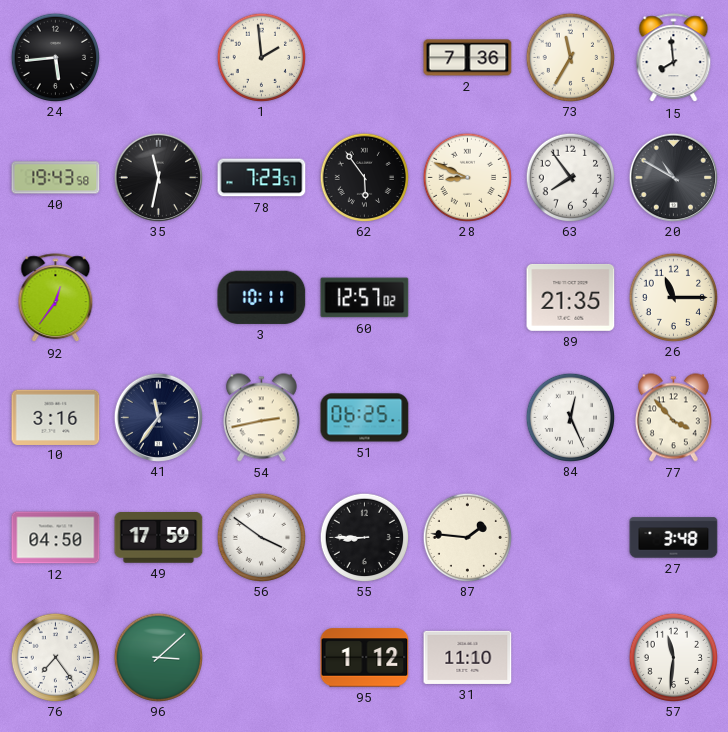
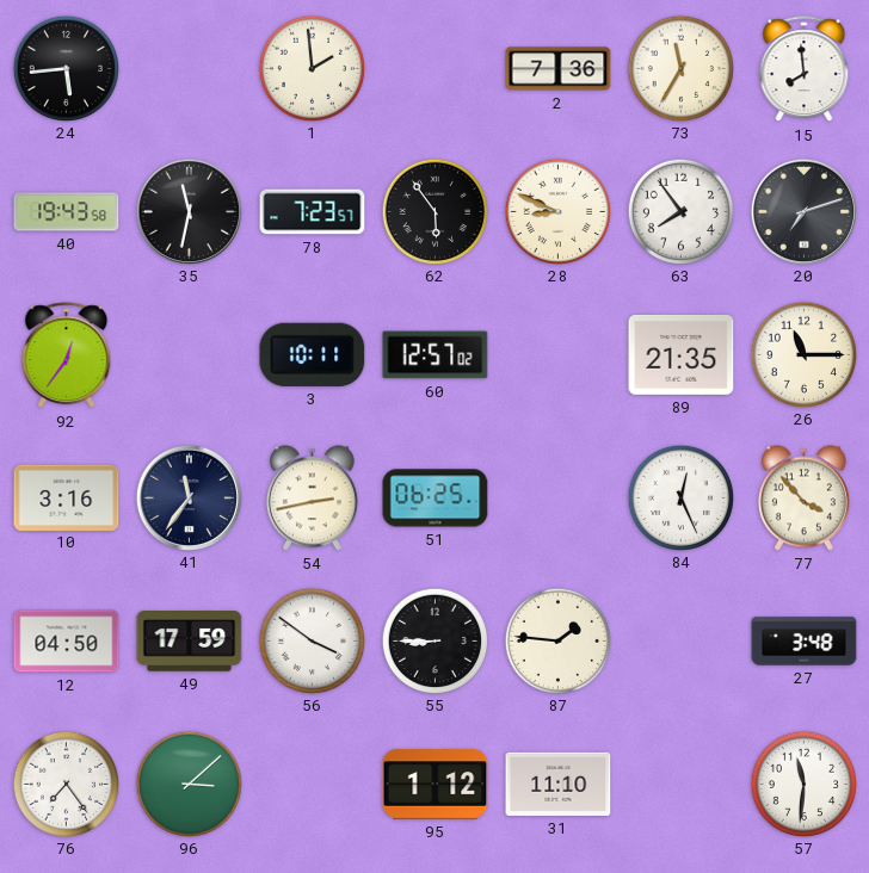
20: 10:50 -> 7:12 (803, 211)
